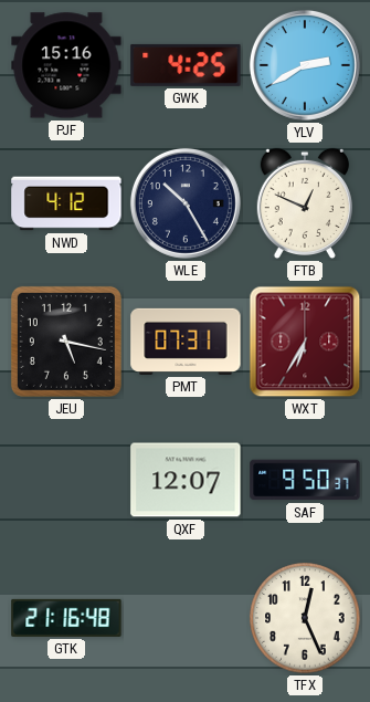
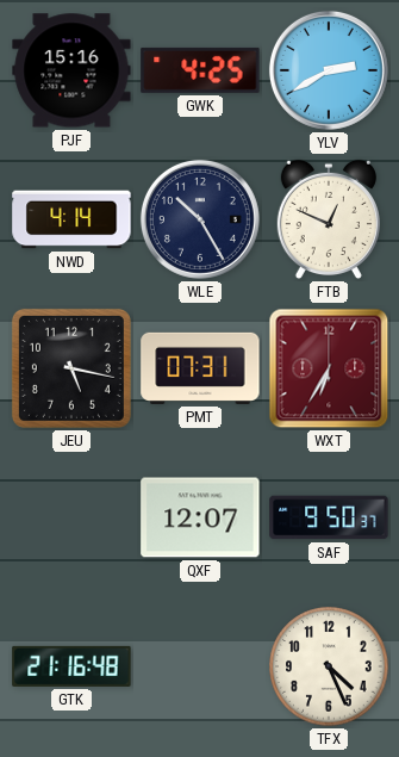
NWD: 4:12 -> 4:14 (71, 219)
TFX: 12:26 -> 4:26 (329, 666)
